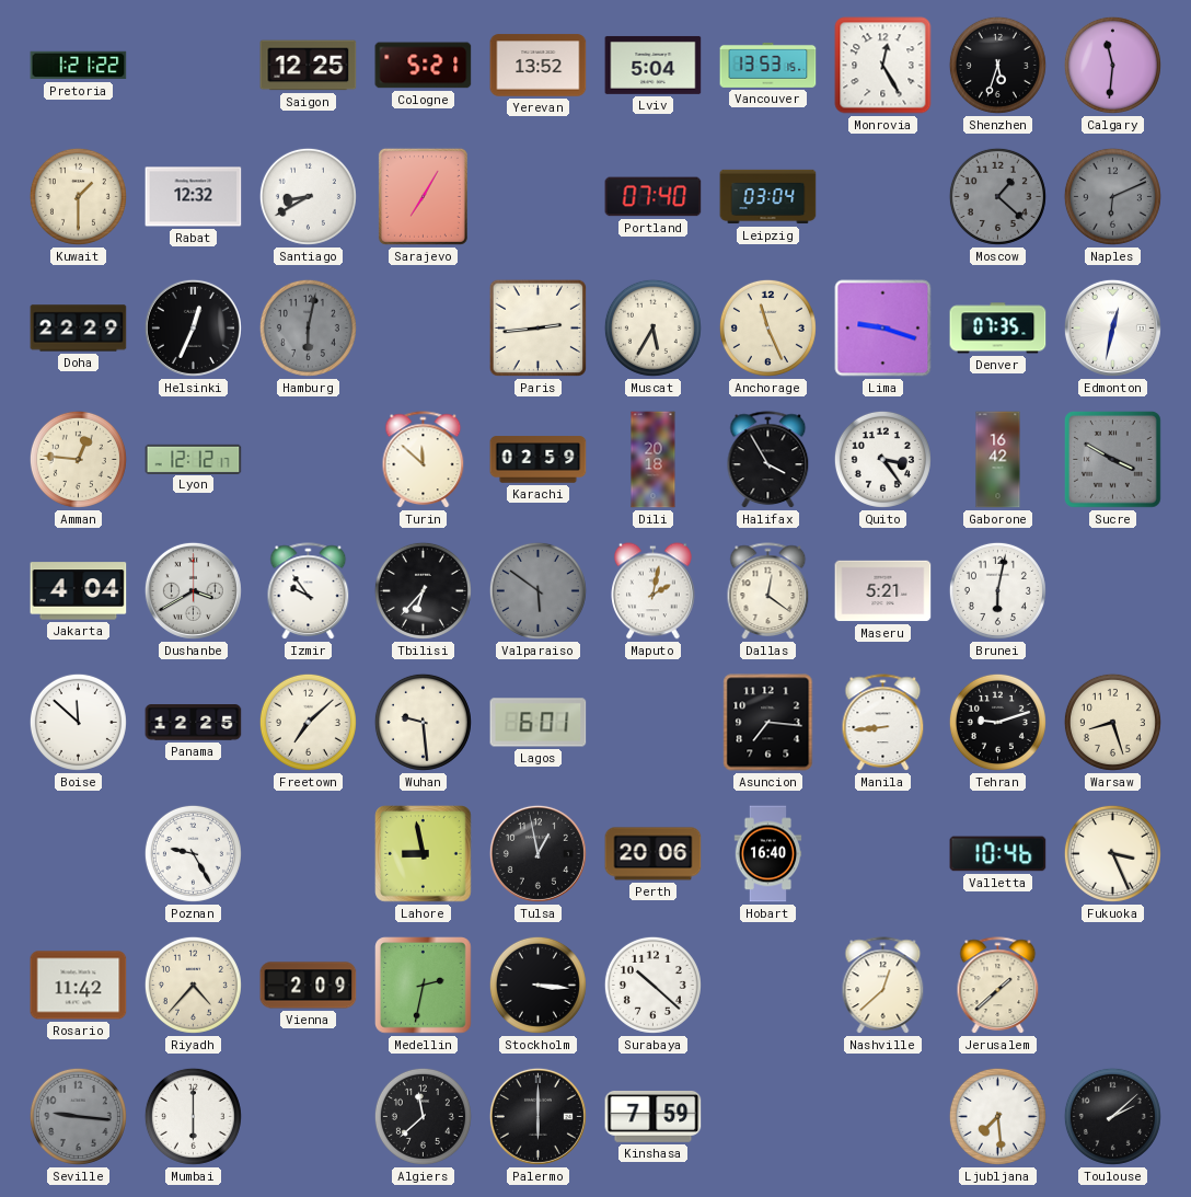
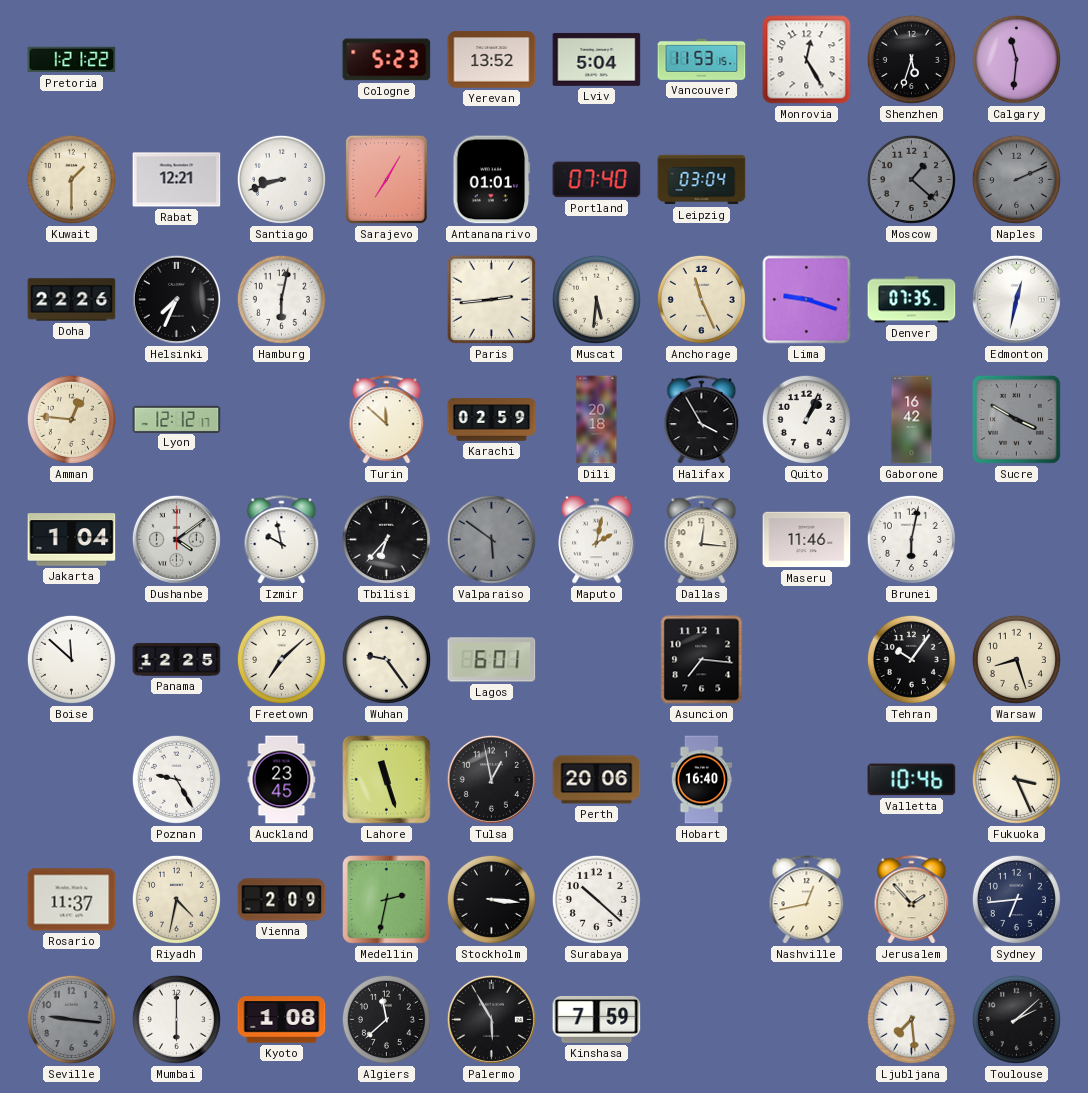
Saigon: 12:25 -> none (309, 66)
Cologne: 5:21 -> 5:23 (387, 60)
Vancouver: 13:53 -> 11:53 (702, 59)
Rabat: 12:32 -> 12:21 (177, 180)
Santiago: 8:40 -> 8:42 (281, 179)
Antananarivo: none -> 01:01 (492, 180)
Naples: 6:11 -> 2:11 (1016, 179)
Doha: 22:29 -> 22:26 (72, 300)
Helsinki: 12:34 -> 7:34 (176, 299)
Hamburg dial: grey -> white (281, 299)
Muscat: 5:35 -> 5:31 (596, 299)
Quito: 3:24 -> 1:04 (806, 419)
Jakarta: 4:04 -> 1:04 (72, 540)
Dushanbe: 3:40 -> 4:09 (176, 539)
Izmir: 9:54 -> 9:58 (282, 540)
Dallas: 12:21 -> 12:16 (702, 540)
Maseru: 5:21 -> 11:46 (807, 540)
Wuhan: 9:29 -> 9:24 (386, 659)
Manila: 8:44 -> none (883, 723)
Tehran: 9:12 -> 10:06 (911, 659)
Auckland: none -> 23:45 (282, 780)
Lahore: 8:58 -> 11:27 (387, 780)
Rosario: 11:42 -> 11:37 (72, 900)
Riyadh: 4:37 -> 4:32 (176, 899)
Nashville: 12:38 -> 12:43 (807, 900)
Jerusalem: 1:38 -> 1:53 (912, 900)
Sydney: none -> 6:44 (1016, 899)
Kyoto: none -> 1:08 (282, 1020)
Palermo: 6:00 -> 5:55 (491, 1019)
